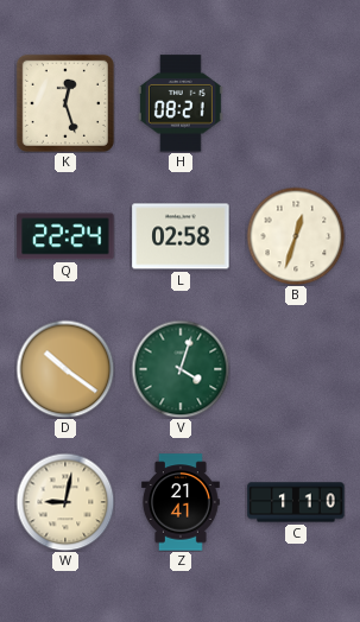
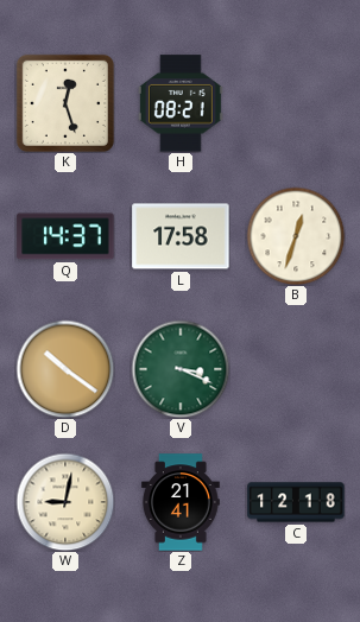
Q: 22:24 -> 14:37 (65, 236)
L: 02:58 -> 17:58 (181, 236)
V: 4:03 -> 3:19 (181, 369)
C: 1:10 -> 12:18 (296, 502)
